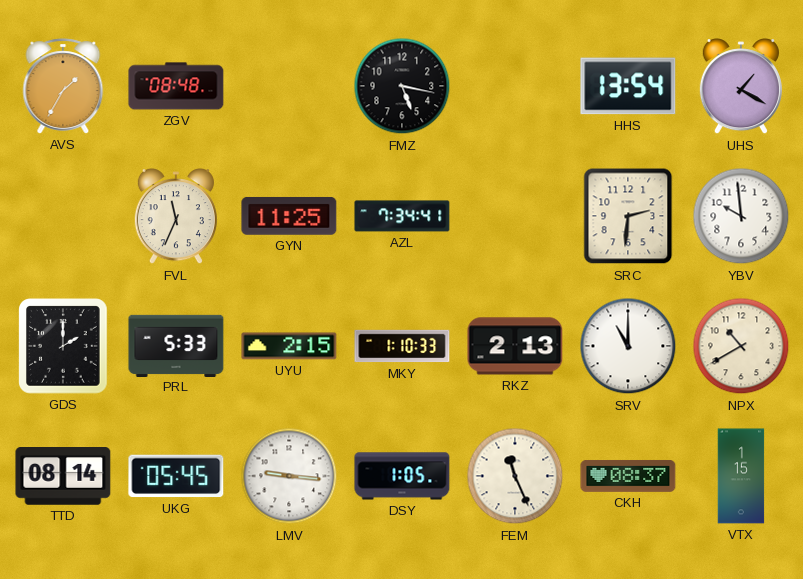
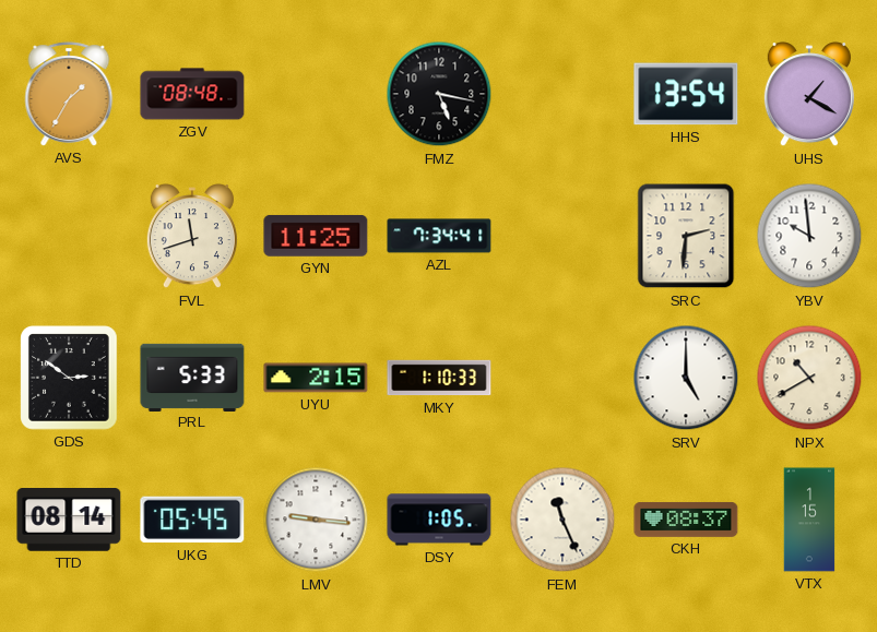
FVL: 11:34 -> 11:42 (192, 237)
GDS: 2:00 -> 2:51 (69, 378)
RKZ: 2:13 -> none (515, 346)
SRV: 11:00 -> 5:00 (686, 378)
